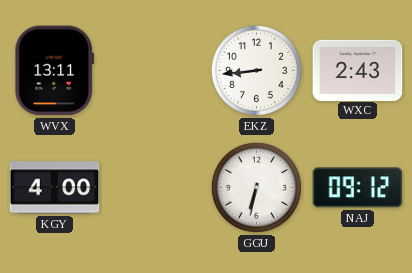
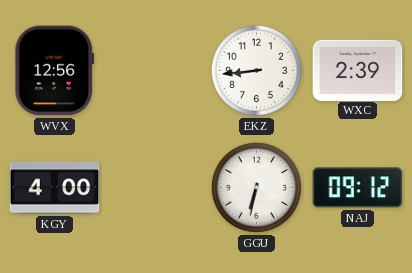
WVX: 13:11 -> 12:56 (55, 71)
WXC: 2:43 -> 2:39 (358, 70)
